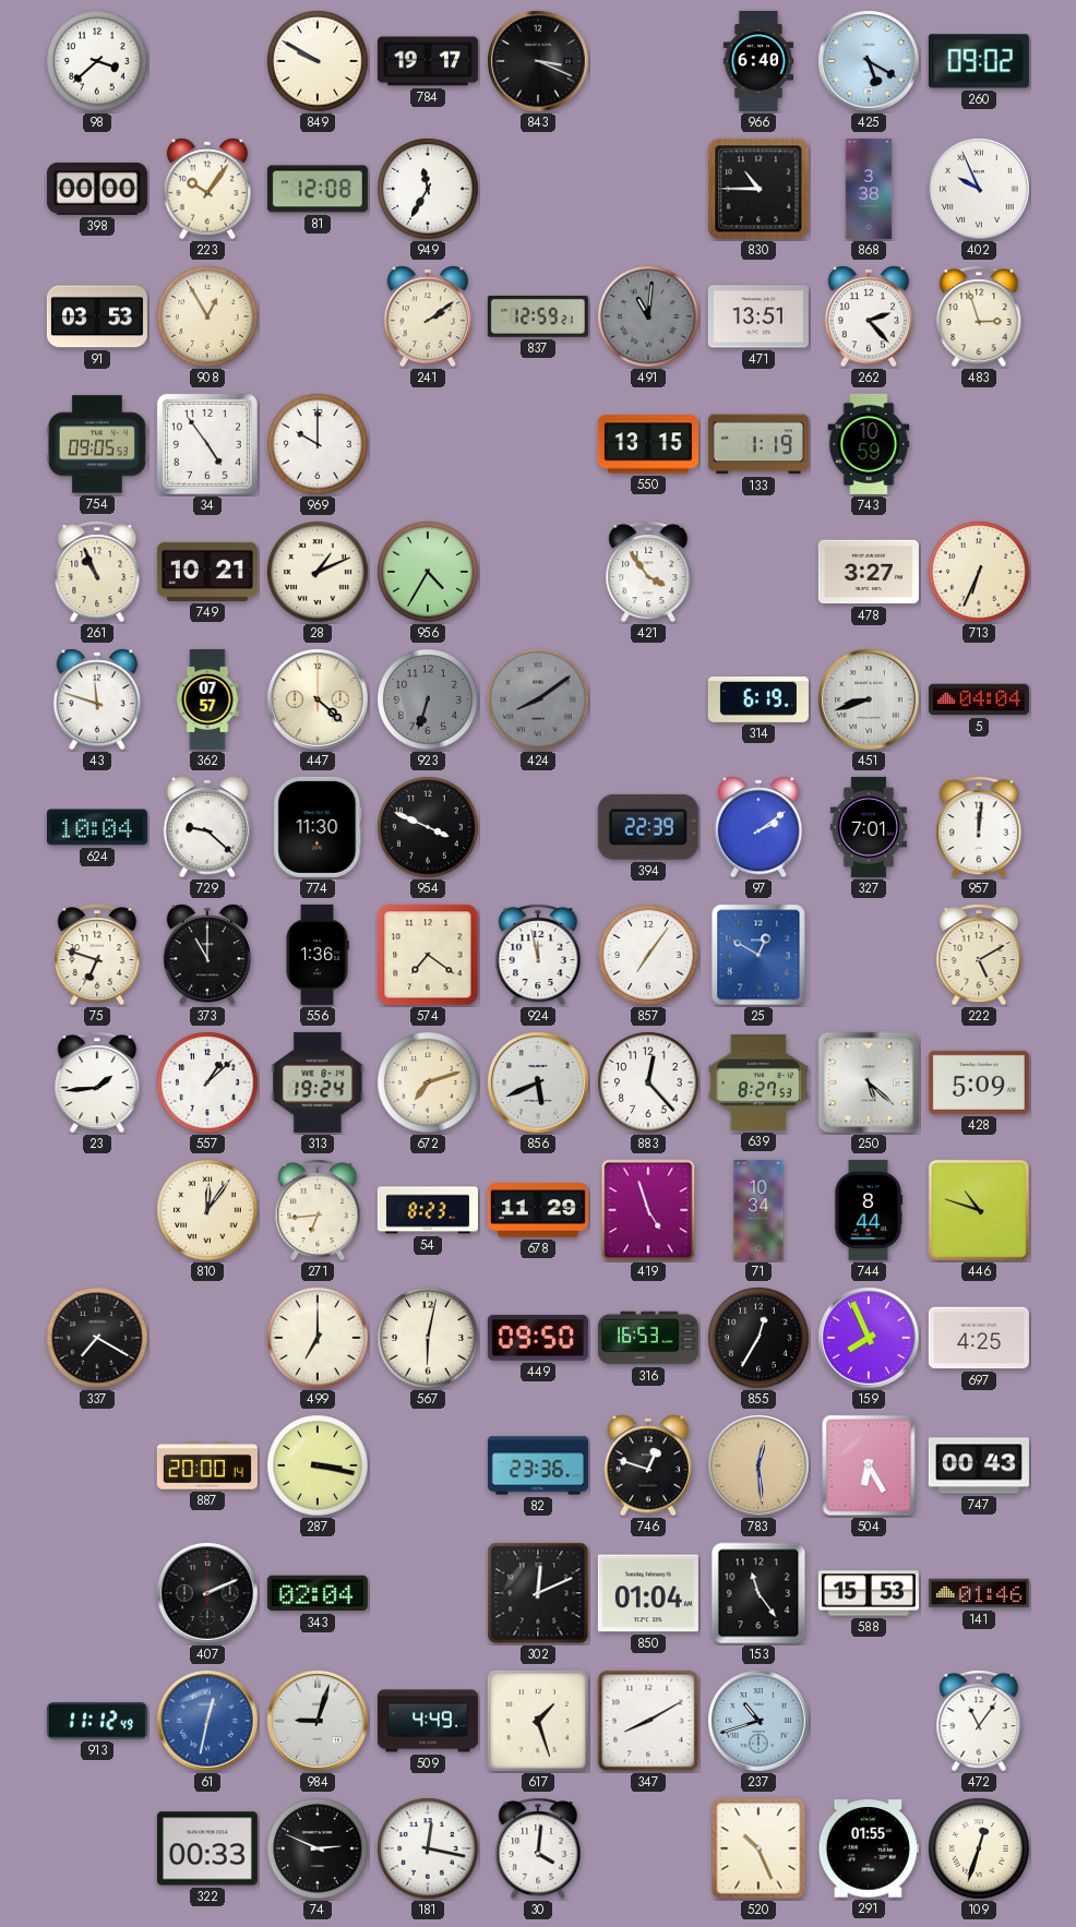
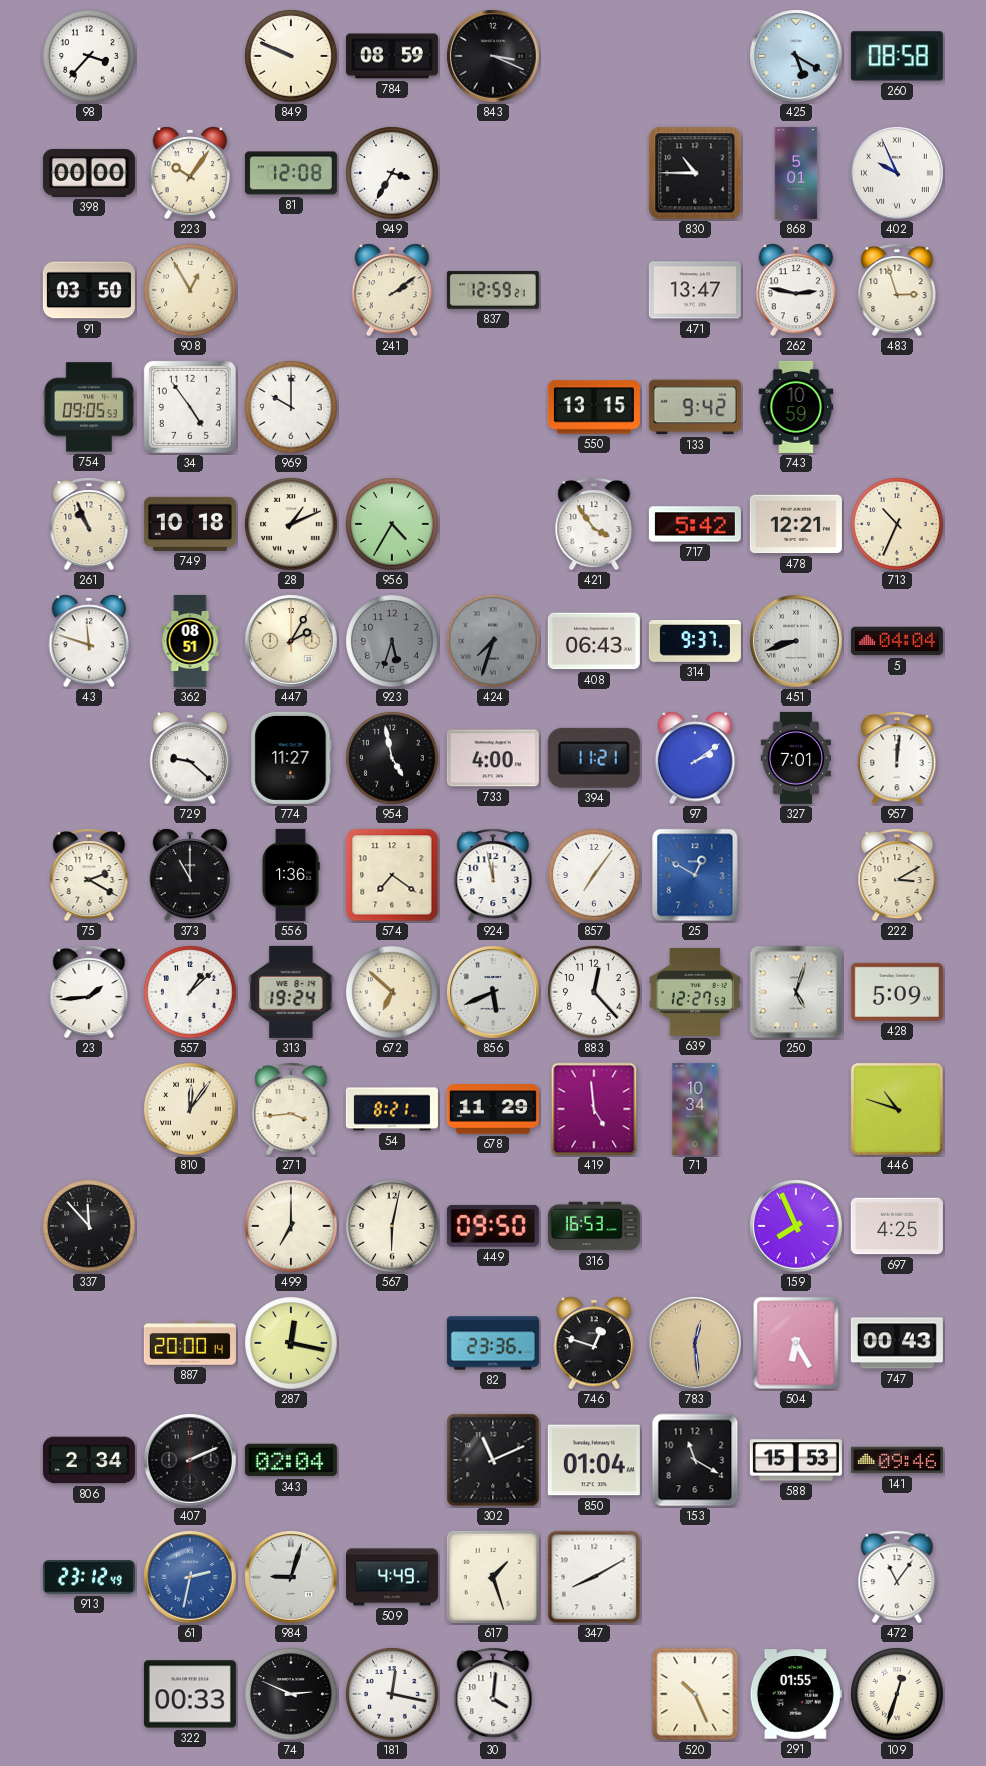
98: 3:38 -> 3:37 (89, 56)
849: 9:50 -> 9:49 (291, 56)
784: 19:17 -> 08:59 (392, 56)
966: 6:40 -> none (758, 61)
260: 09:02 -> 08:58 (897, 56)
949: 11:35 -> 3:35 (392, 173)
868: 3:38 -> 5:01 (796, 173)
91: 03:53 -> 03:50 (89, 290)
491: 11:01 -> none (648, 316)
471: 13:51 -> 13:47 (695, 290)
262: 2:23 -> 2:47 (796, 290)
133: 1:19 -> 9:42 (695, 407)
749: 10:21 -> 10:18 (190, 524)
717: none -> 5:42 (695, 524)
478: 3:27 -> 12:21 (796, 524)
713: 6:34 -> 10:34 (897, 524)
362: 07:57 -> 08:51 (190, 641)
447: 4:22 -> 2:05 (292, 642)
923: 6:33 -> 5:33 (392, 641)
424: 8:09 -> 7:33 (493, 641)
408: none -> 06:43 (594, 641)
314: 6:19 -> 9:37 (695, 642)
624: 10:04 -> none (97, 827)
774: 11:30 -> 11:27 (291, 758)
954: 3:49 -> 4:58 (392, 758)
733: none -> 4:00 (493, 758)
394: 22:39 -> 11:21 (594, 758)
75: 6:48 -> 2:20 (89, 875)
222: 5:10 -> 3:10 (897, 875)
672: 7:12 -> 6:52 (392, 992)
639: 8:27 -> 12:27 (695, 992)
250: 5:22 -> 5:03 (796, 992)
271: 6:44 -> 3:44 (291, 1109)
54: 8:23 -> 8:21 (392, 1109)
419: 4:57 -> 4:59 (594, 1109)
744: 8:44 -> none (869, 1210)
337: 7:20 -> 11:53 (89, 1226)
855: 12:35 -> none (758, 1338)
287: 3:17 -> 12:17 (291, 1343)
806: none -> 2:34 (89, 1460)
302: 12:11 -> 11:11 (493, 1460)
153: 11:24 -> 11:20 (695, 1460)
141: 01:46 -> 09:46 (897, 1460)
913: 11:12 -> 23:12 (89, 1577)
61: 12:32 -> 2:32 (191, 1578)
237: 10:42 -> none (760, 1722)
